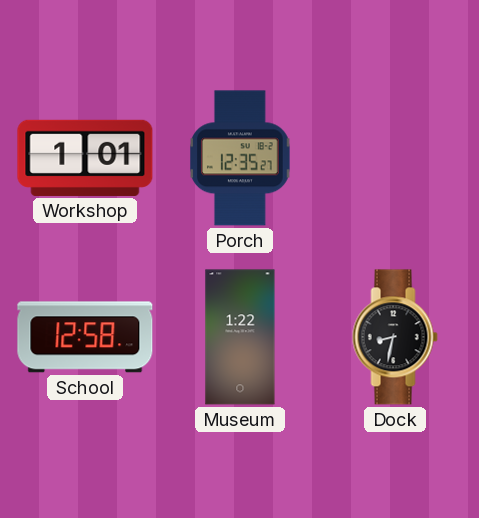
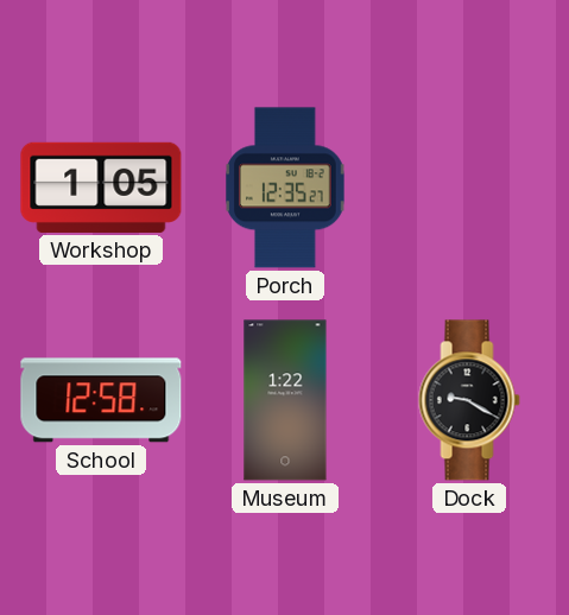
Workshop: 1:01 -> 1:05 (101, 188)
Dock: 8:32 -> 9:20 (469, 400)
